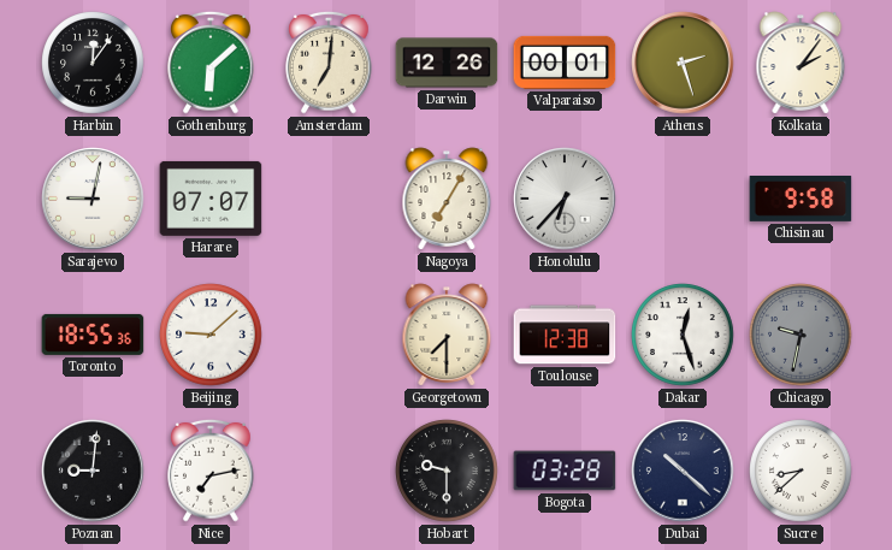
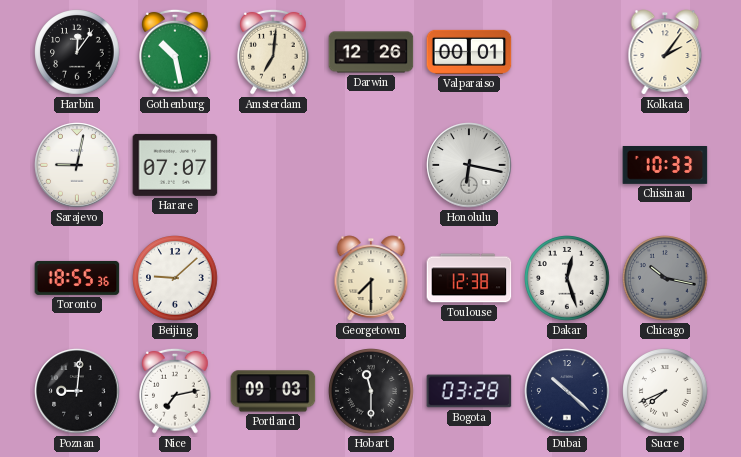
Gothenburg: 6:08 -> 10:28 (175, 52)
Athens: 2:27 -> none (683, 63)
Nagoya: 7:05 -> none (447, 199)
Honolulu: 6:37 -> 6:17 (469, 165)
Chisinau: 9:58 -> 10:33 (665, 166)
Chicago: 9:32 -> 10:17 (665, 278)
Portland: none -> 09:03 (273, 391)
Hobart: 9:30 -> 11:30 (371, 391)
Sucre: 8:38 -> 7:41 (665, 391)
